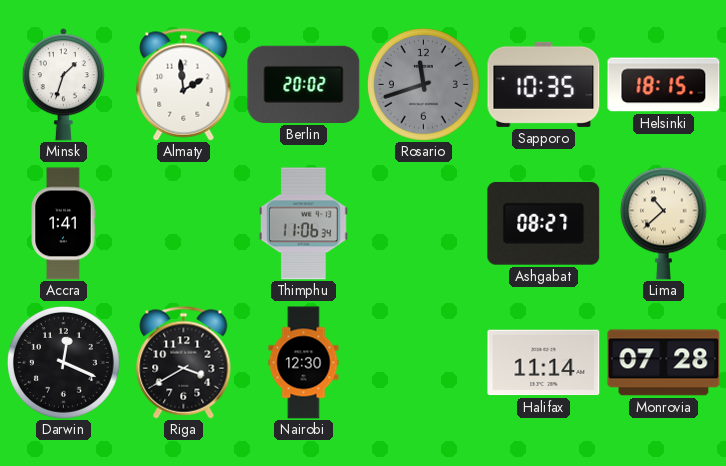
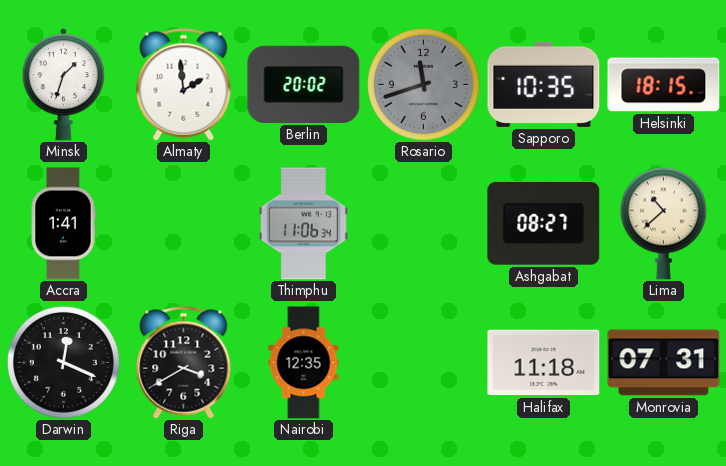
Nairobi: 12:30 -> 12:35 (304, 363)
Halifax: 11:14 -> 11:18 (544, 363)
Monrovia: 07:28 -> 07:31 (664, 363)
